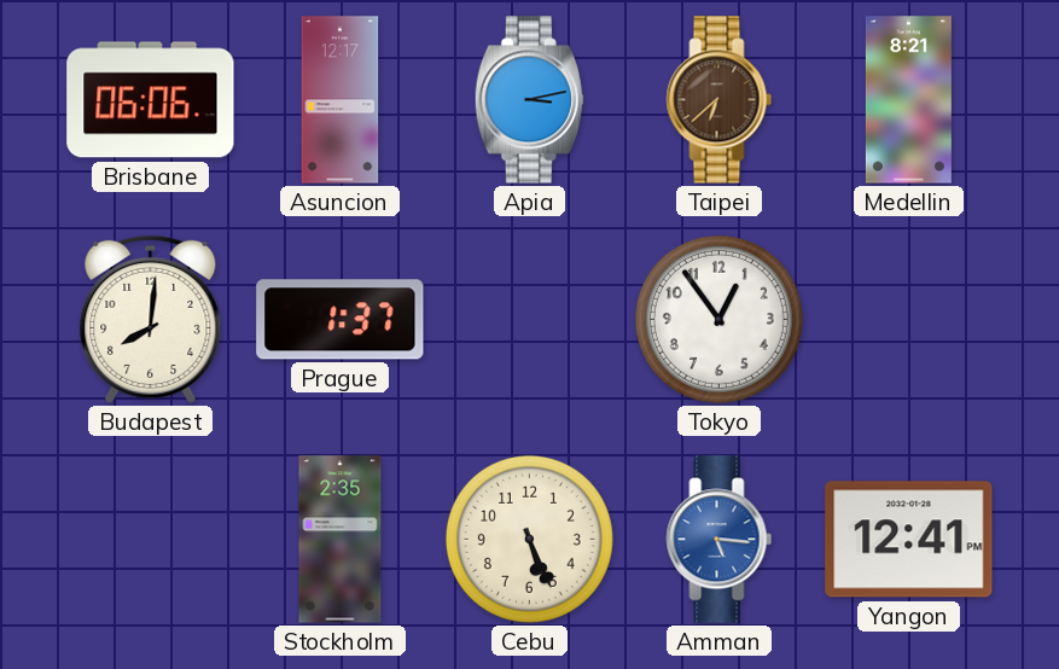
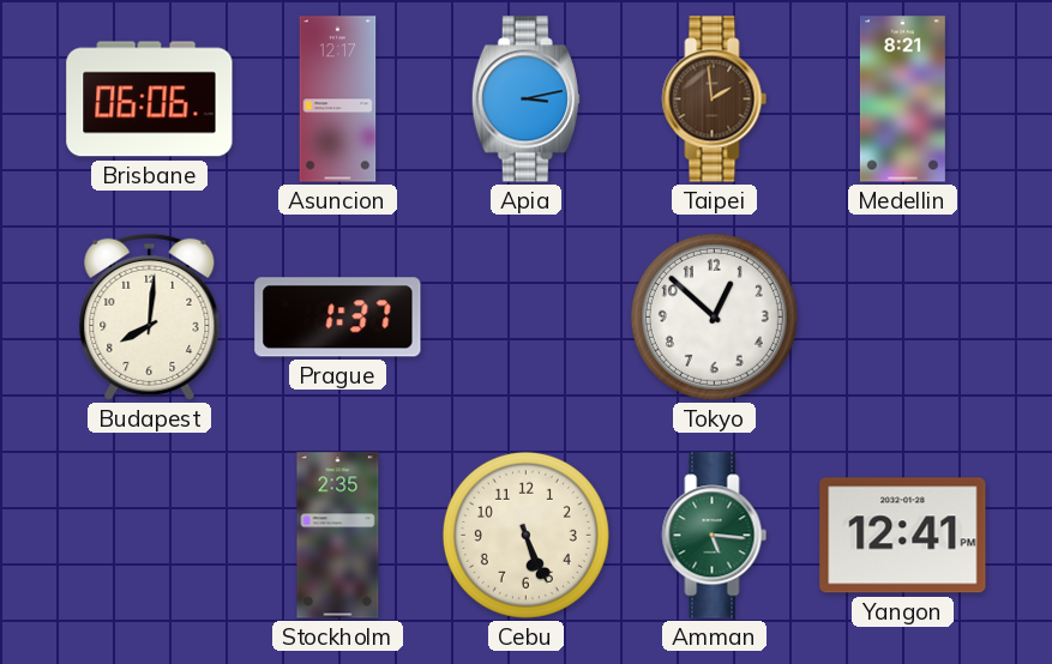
Taipei: 6:38 -> 1:59 (715, 99)
Tokyo: 12:54 -> 12:52 (714, 316)
Amman dial: blue -> green (715, 536)
